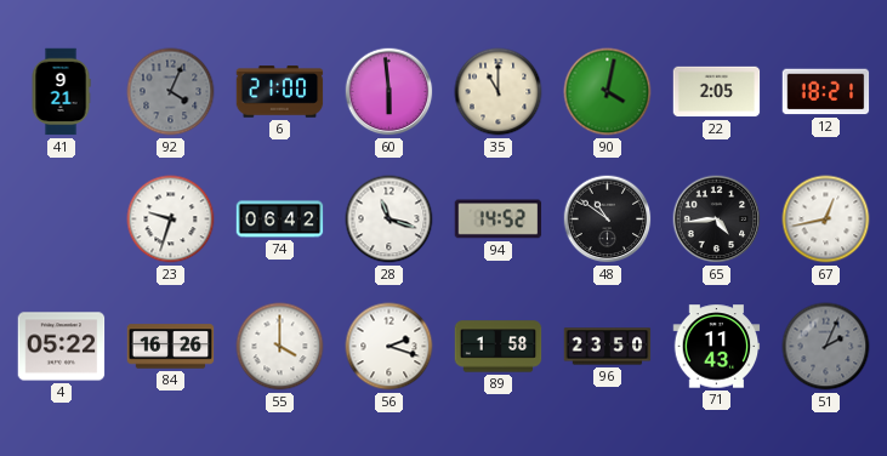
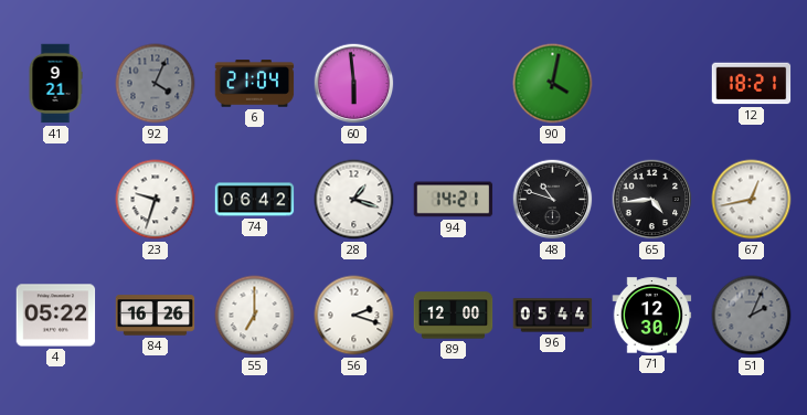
6: 21:00 -> 21:04 (255, 84)
35: 11:00 -> none (499, 92)
22: 2:05 -> none (717, 92)
28: 11:18 -> 1:18 (354, 200)
94: 14:52 -> 14:21 (454, 200)
48: 10:51 -> 10:48 (553, 200)
55: 4:00 -> 7:00 (255, 316)
89: 1:58 -> 12:00 (454, 316)
96: 23:50 -> 05:44 (553, 316)
71: 11:43 -> 12:30 (652, 316)
